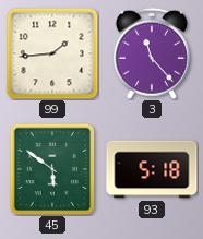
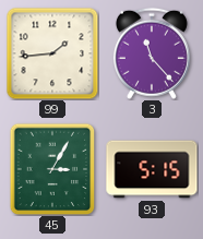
45: 5:51 -> 3:05 (52, 169)
93: 5:18 -> 5:15 (152, 169)
